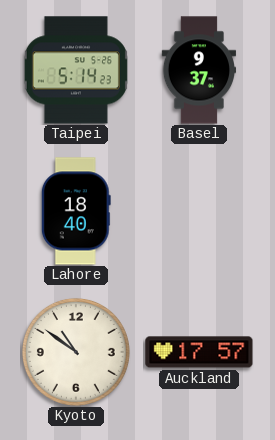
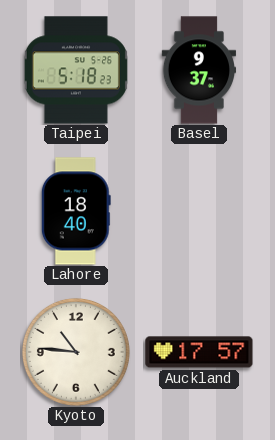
Taipei: 5:14 -> 5:18 (76, 70)
Kyoto: 10:51 -> 10:46 (76, 352)
